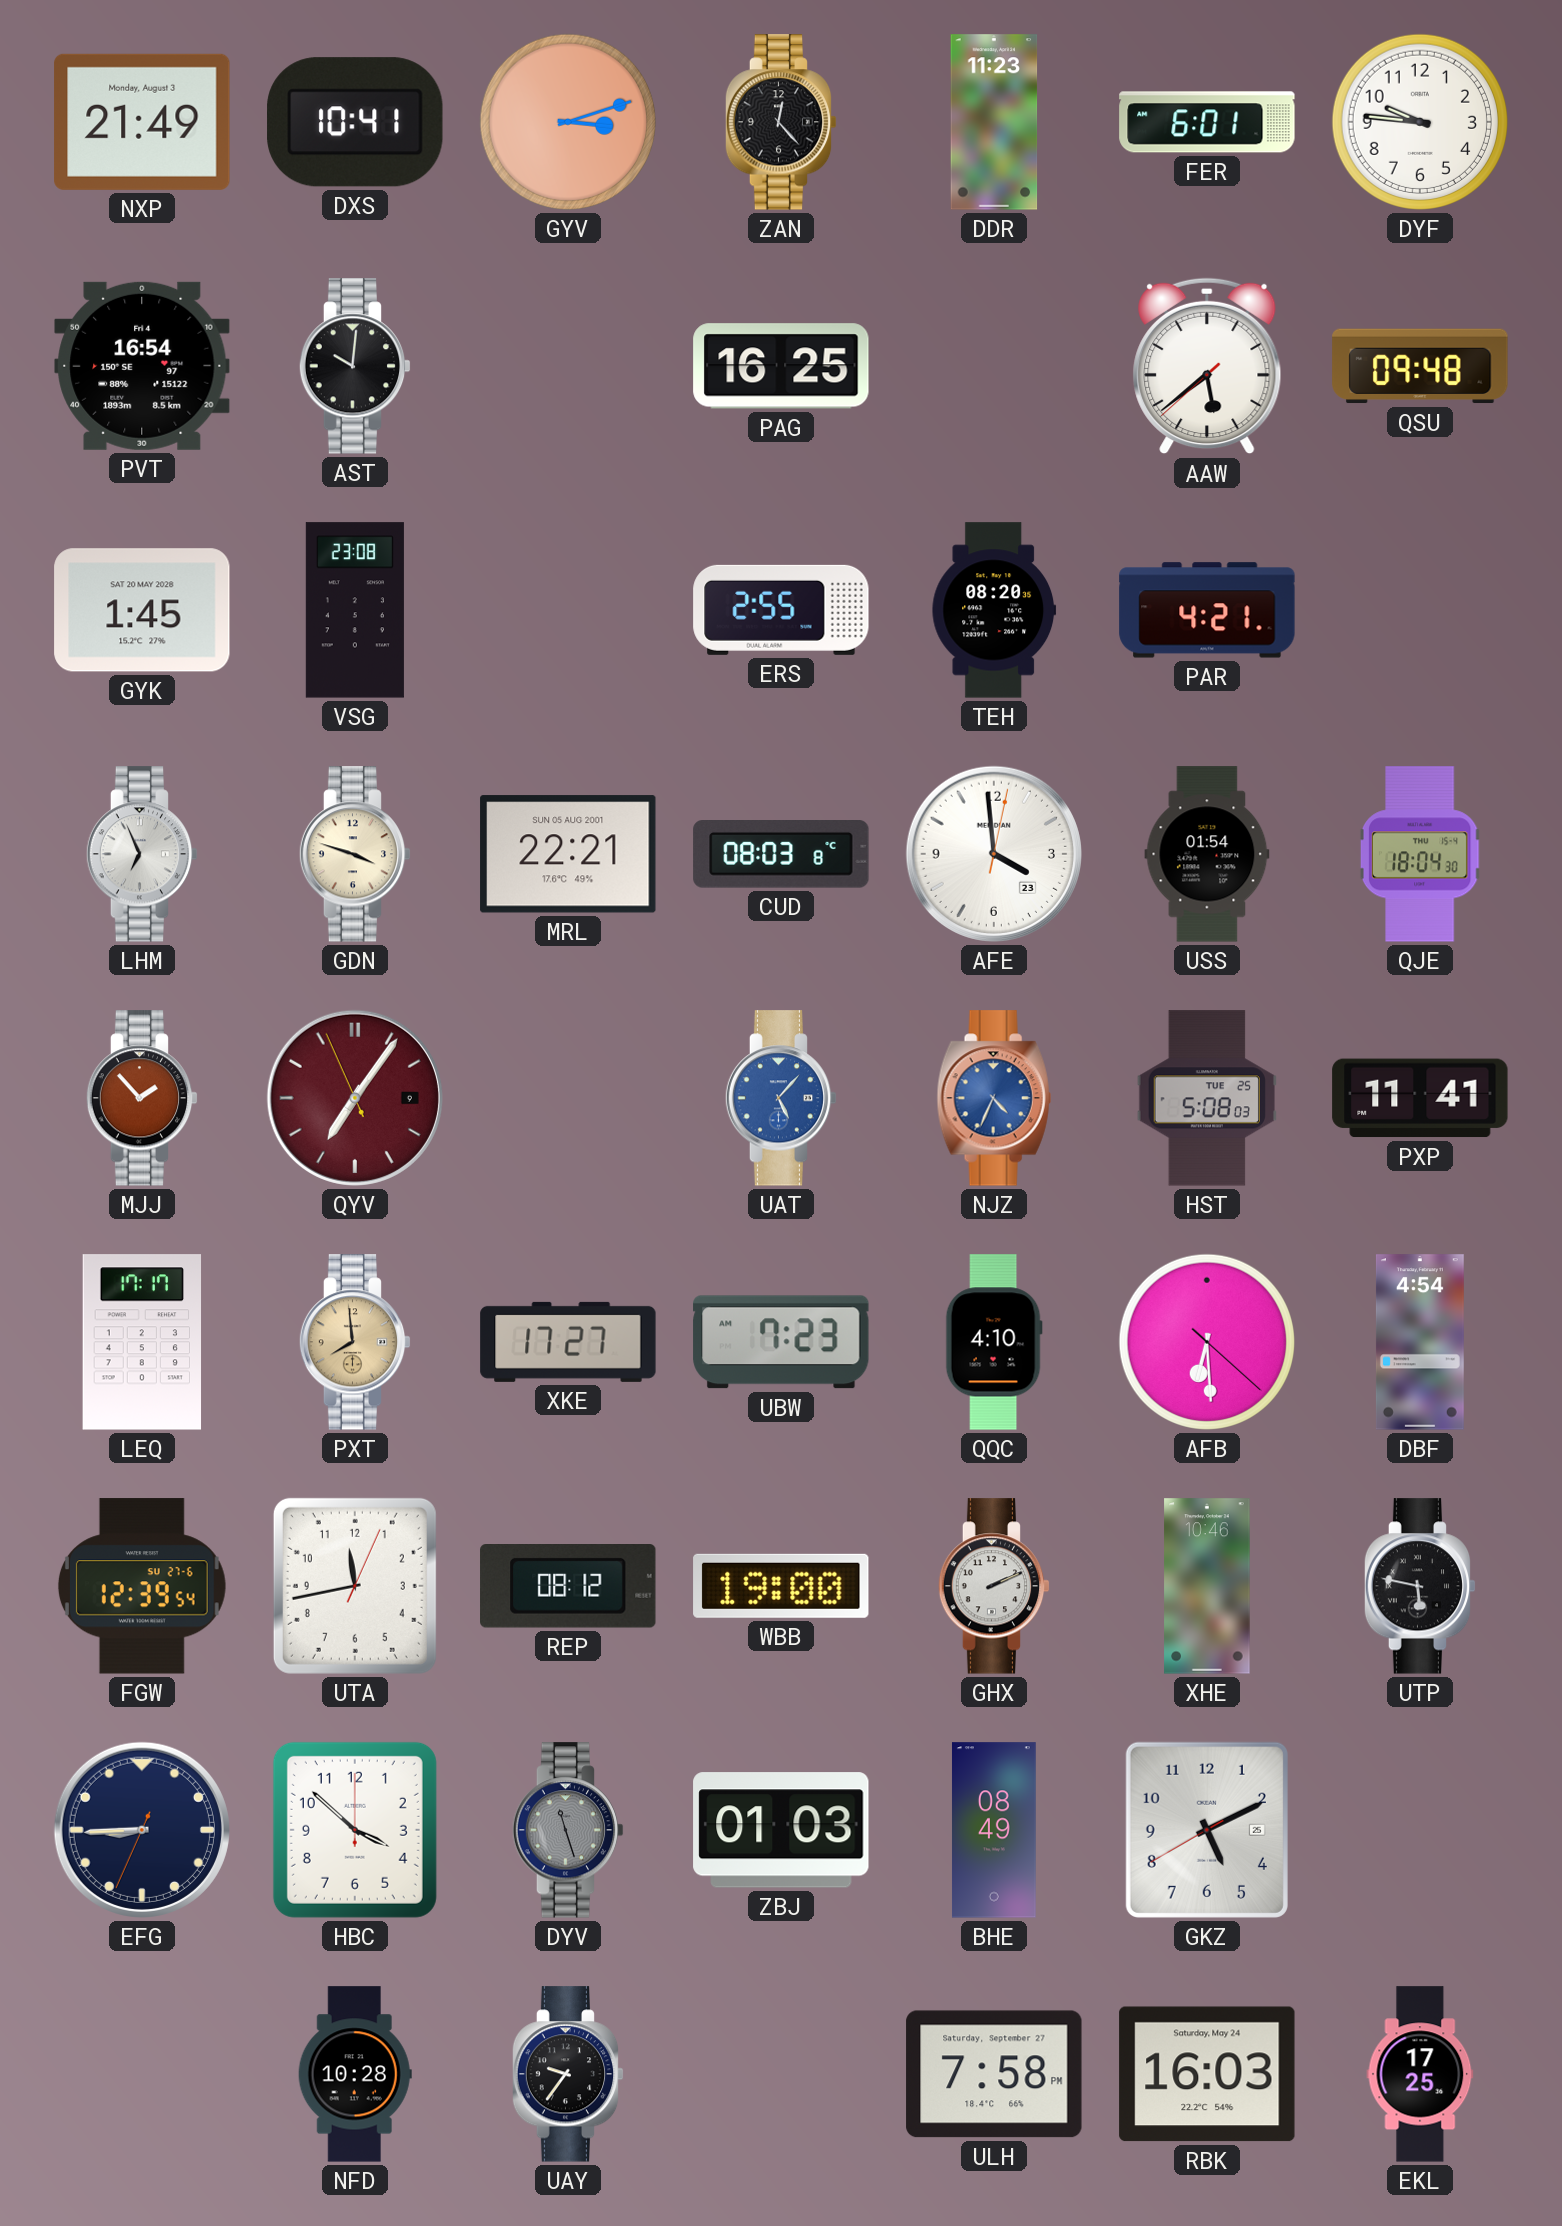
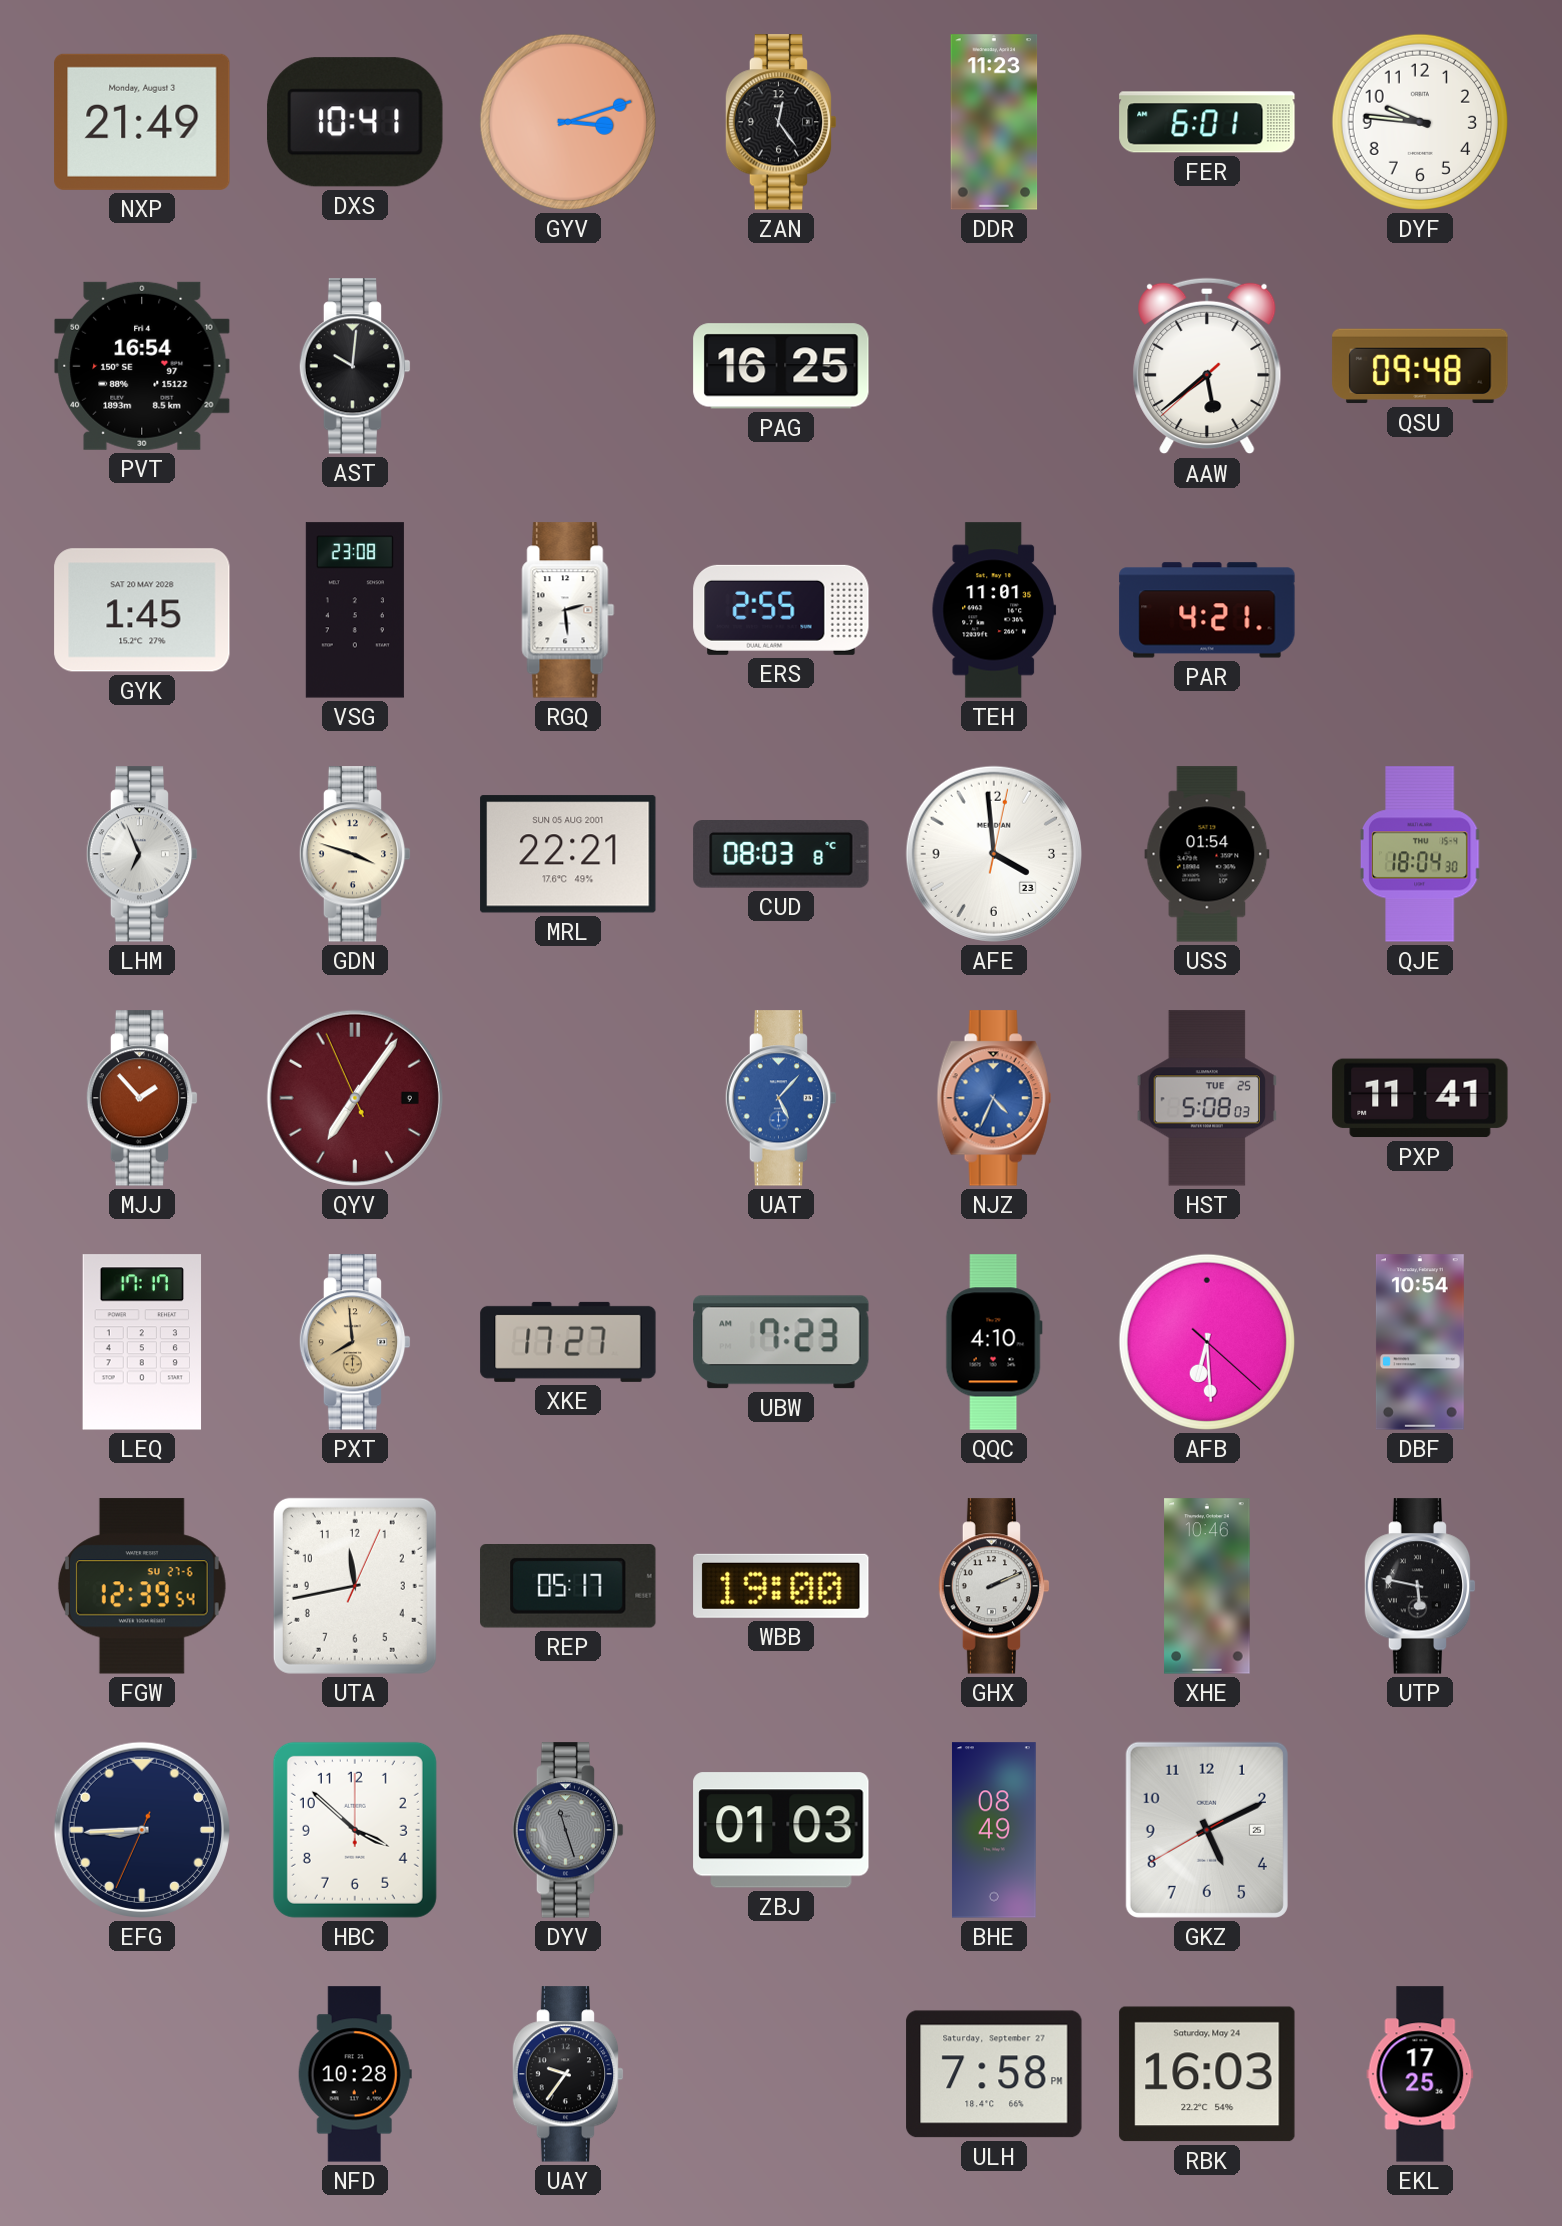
ZAN: 12:23 -> 12:24 (781, 122)
RGQ: none -> 2:29 (568, 610)
TEH: 08:20 -> 11:01 (994, 610)
DBF: 4:54 -> 10:54 (1420, 1342)
REP: 08:12 -> 05:17 (568, 1587)
